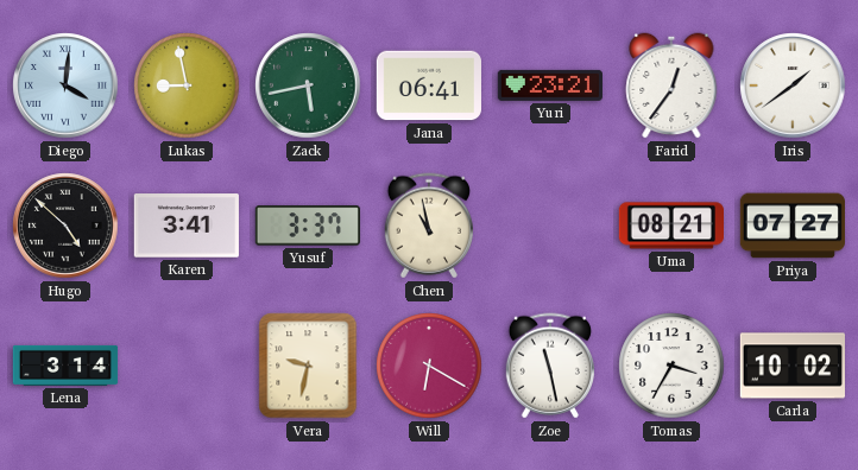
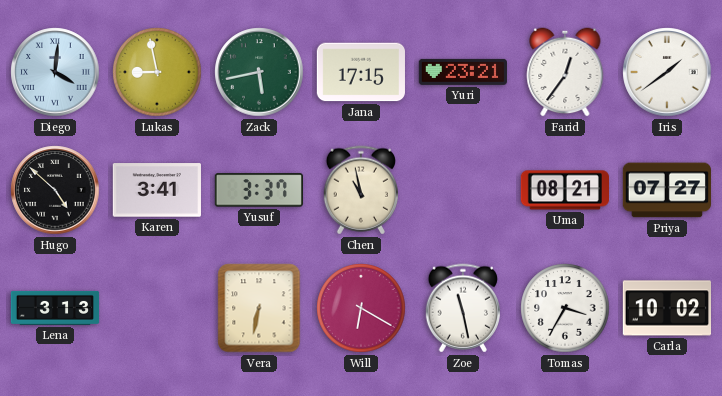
Jana: 06:41 -> 17:15 (360, 72)
Lena: 3:14 -> 3:13 (55, 308)
Vera: 9:32 -> 6:32 (259, 308)
